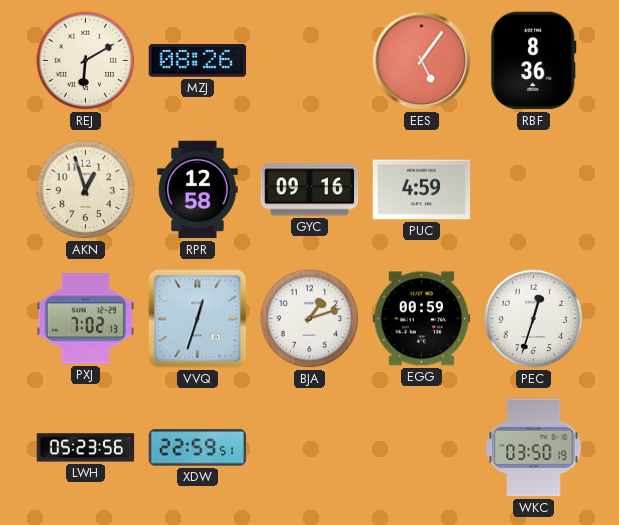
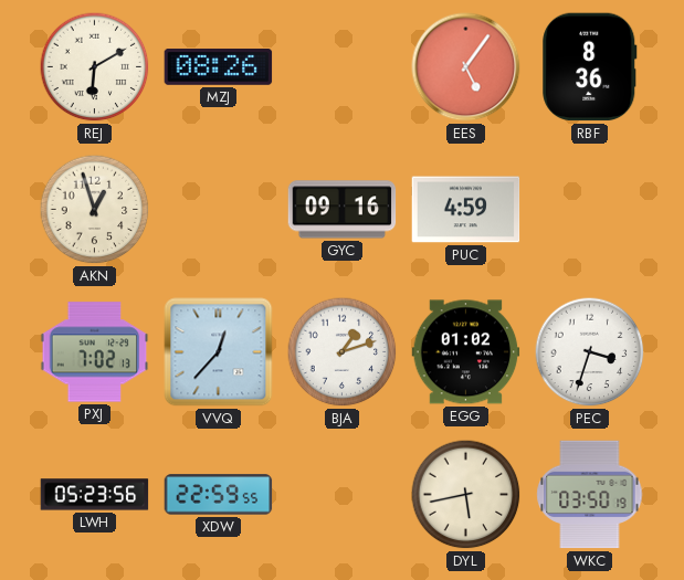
RPR: 12:58 -> none (198, 190)
VVQ: 12:33 -> 12:37 (219, 352)
EGG: 00:59 -> 01:02 (466, 352)
PEC: 12:33 -> 3:33 (590, 352)
XDW: 22:59:51 -> 22:59:55 (219, 495)
DYL: none -> 5:43 (466, 495)
